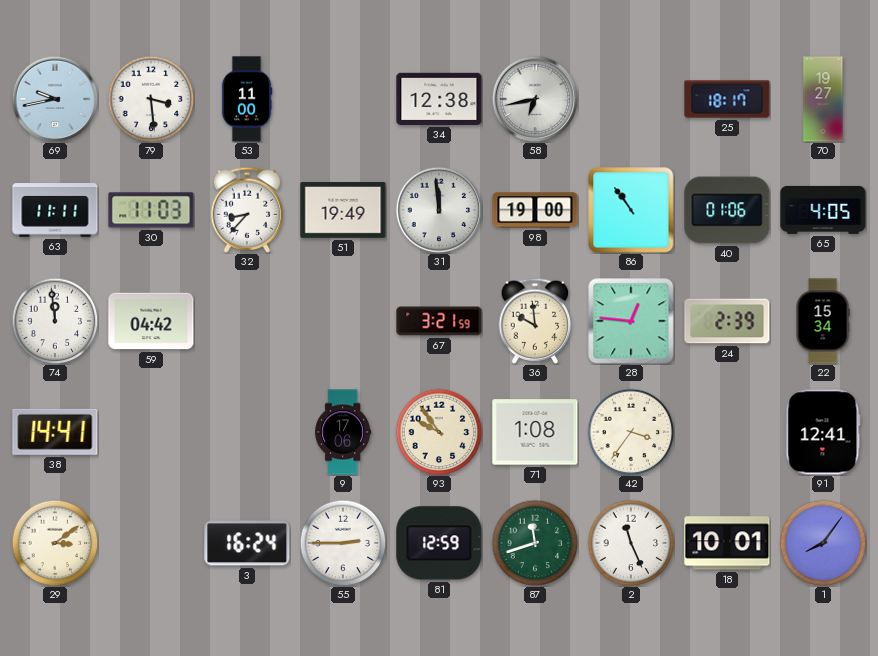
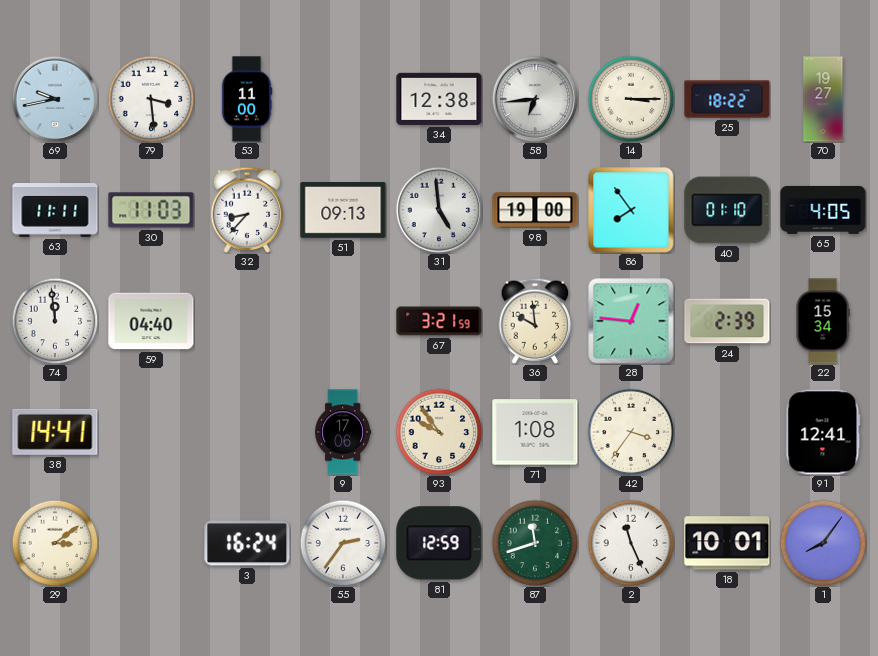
58: 6:43 -> 6:44 (535, 99)
14: none -> 3:15 (631, 99)
25: 18:17 -> 18:22 (727, 99)
51: 19:49 -> 09:13 (343, 211)
31: 11:59 -> 4:59 (439, 210)
86: 10:54 -> 7:54 (631, 210)
40: 01:06 -> 01:10 (727, 210)
59: 04:42 -> 04:40 (151, 321)
55: 2:45 -> 2:36 (343, 543)
